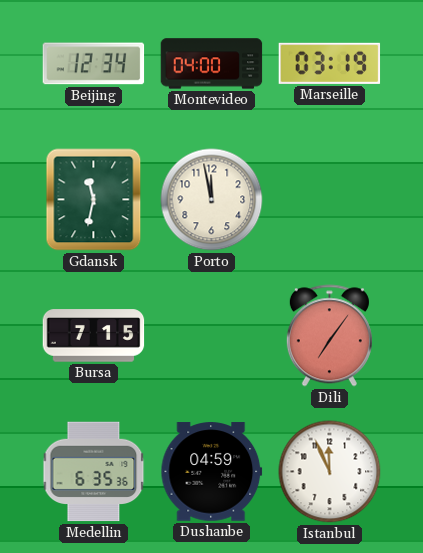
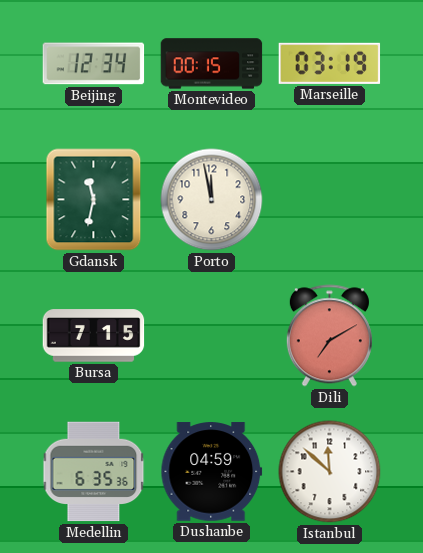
Montevideo: 04:00 -> 00:15 (212, 64)
Dili: 7:06 -> 7:10 (329, 336)
Istanbul: 11:56 -> 11:52 (330, 472)
